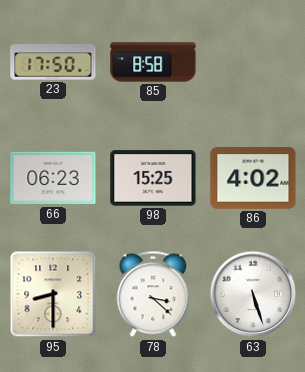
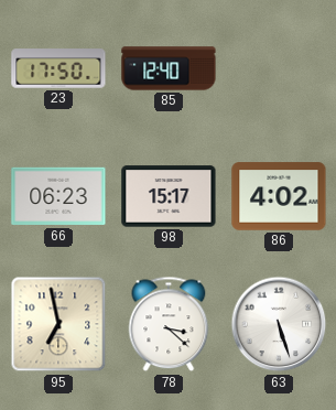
85: 8:58 -> 12:40 (169, 68)
98: 15:25 -> 15:17 (169, 196)
95: 8:30 -> 6:58 (58, 324)
